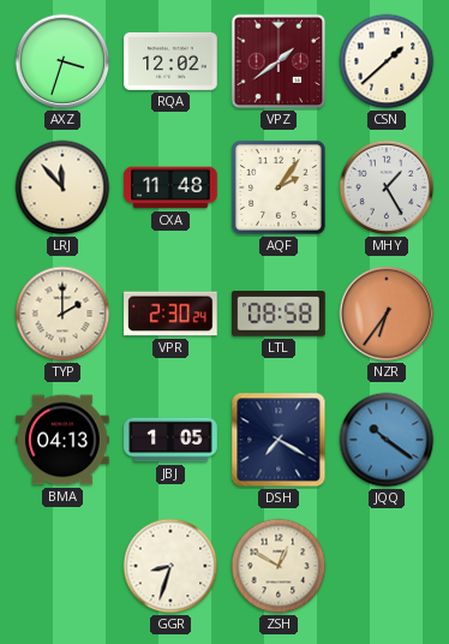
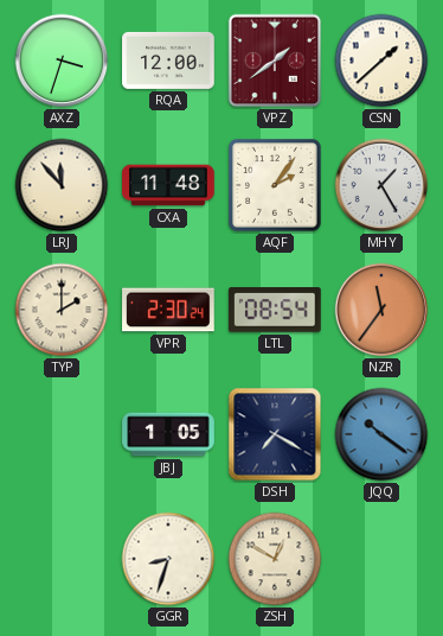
RQA: 12:02 -> 12:00 (168, 61)
LTL: 08:58 -> 08:54 (276, 310)
NZR: 6:36 -> 11:36 (381, 310)
BMA: 04:13 -> none (62, 440)
